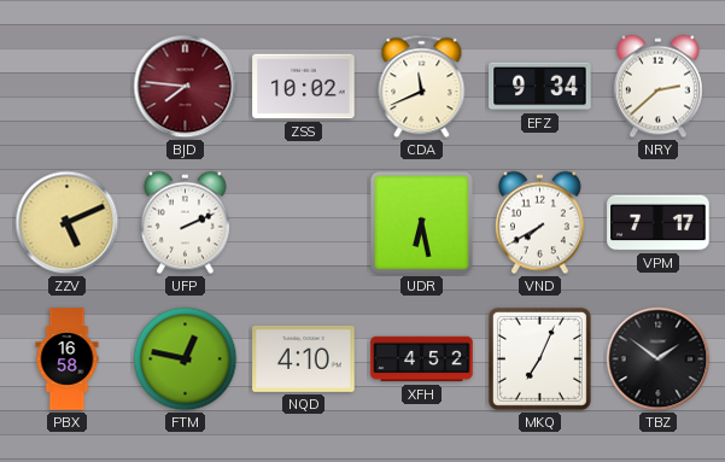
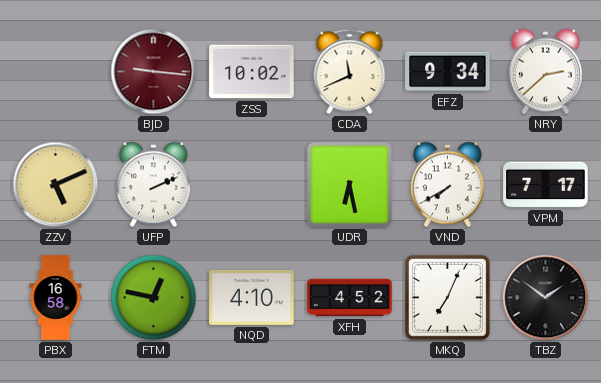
BJD: 7:46 -> 9:16 (154, 72)
